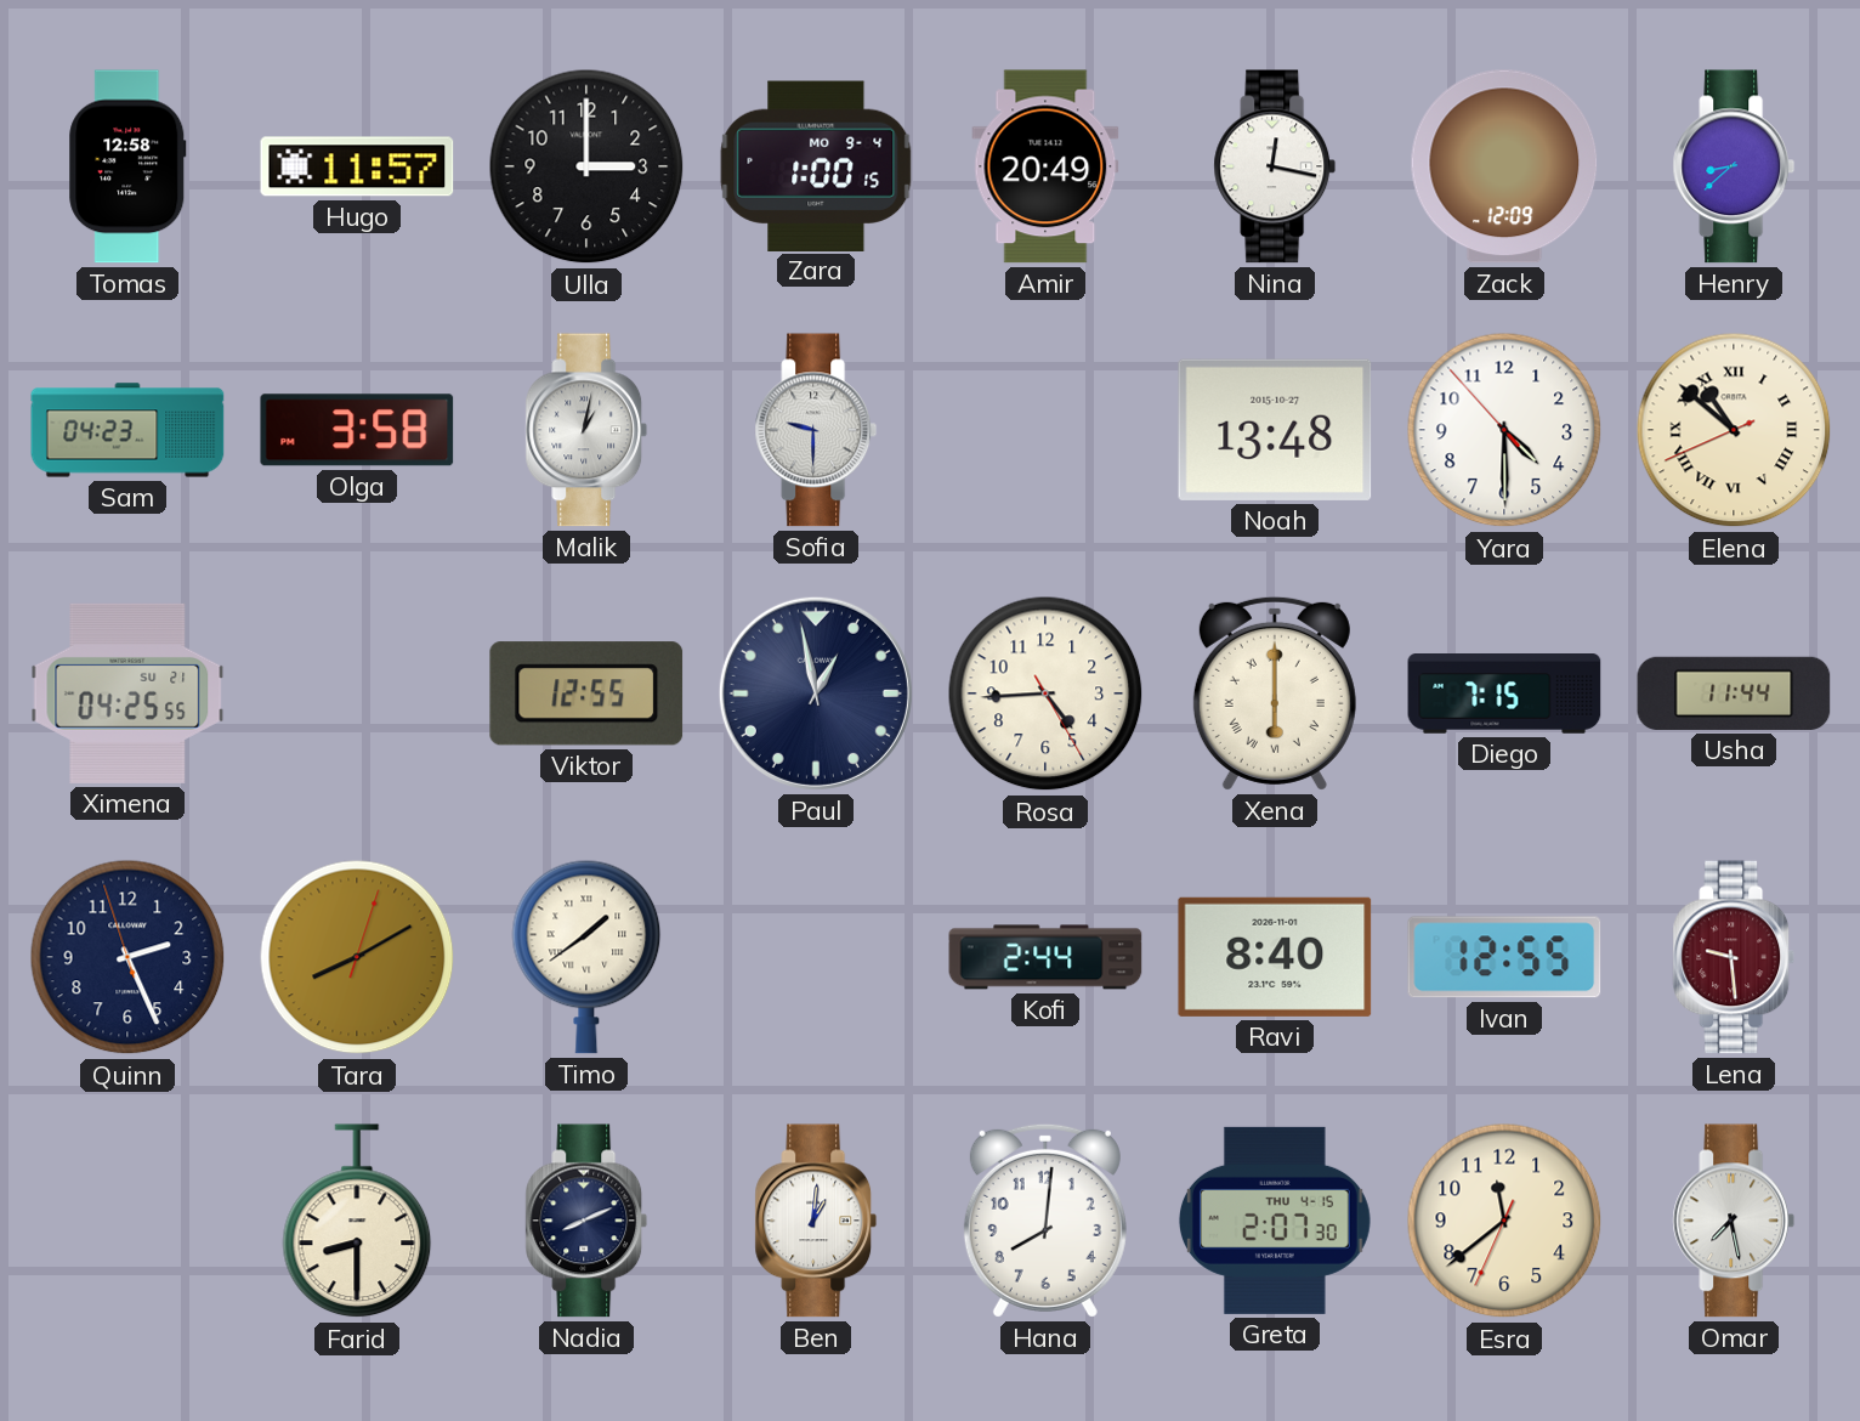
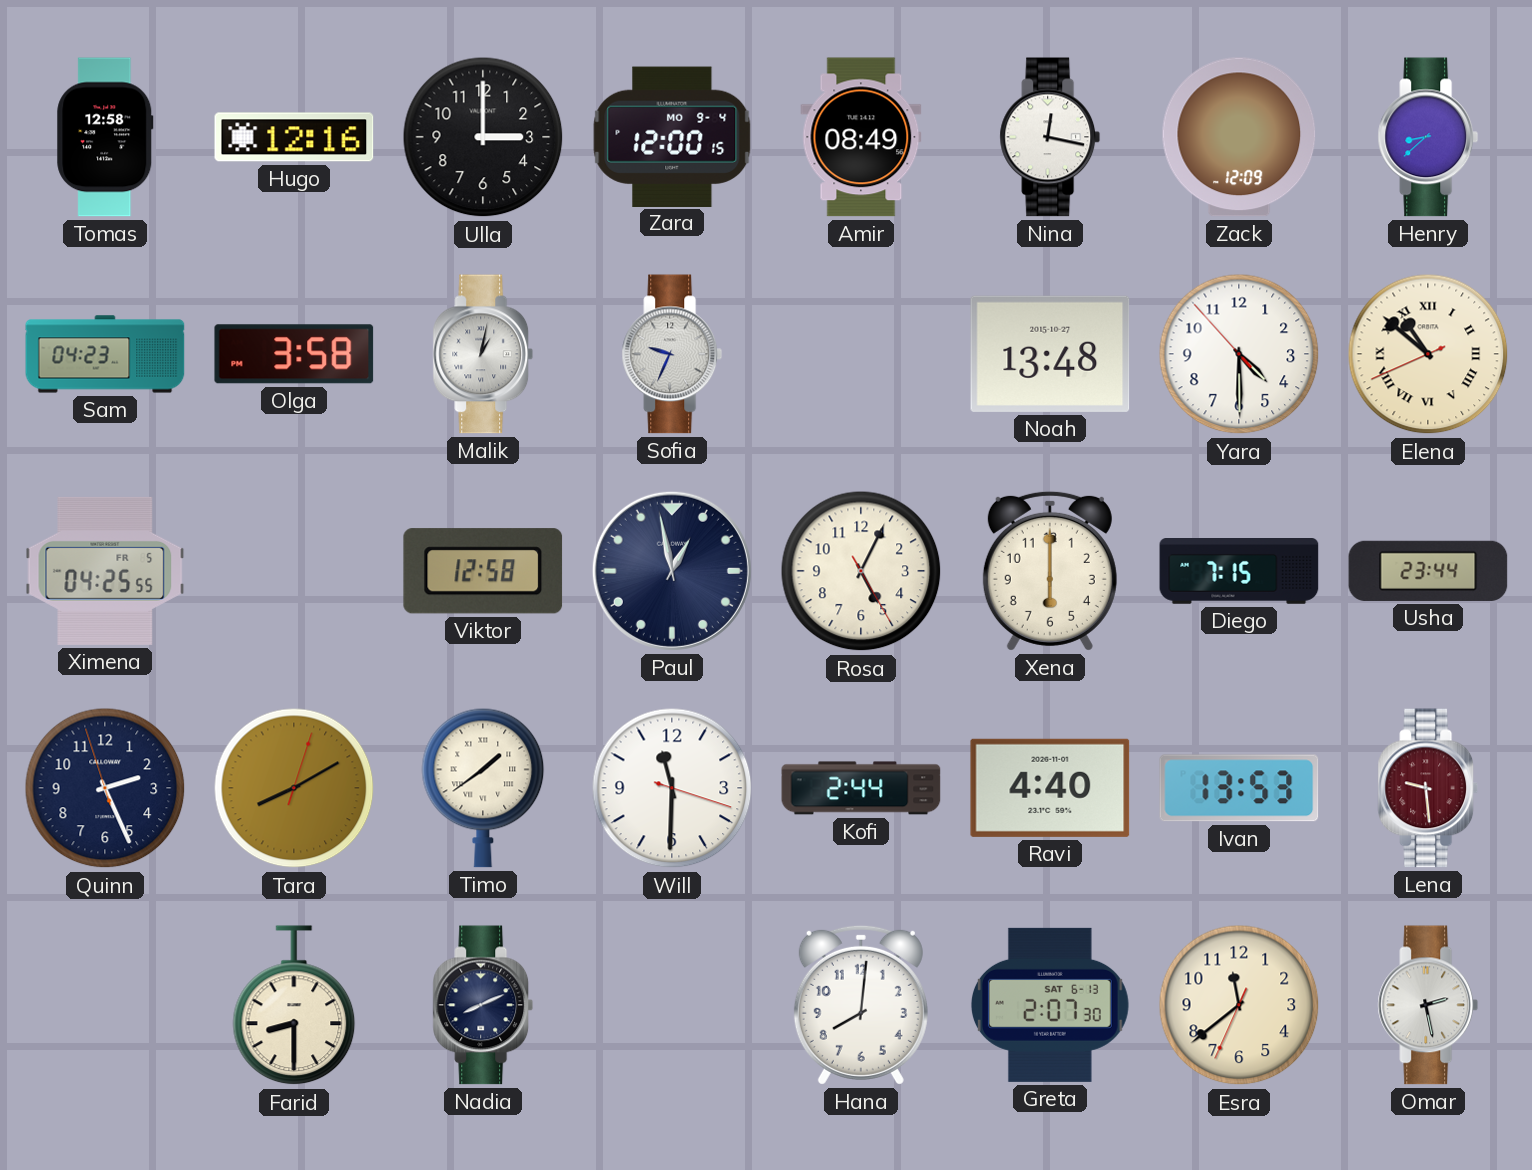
Hugo: 11:57 -> 12:16 (294, 137)
Zara: 1:00 -> 12:00 (672, 136)
Amir: 20:49 -> 08:49 (861, 137)
Sofia: 9:30 -> 9:34 (672, 354)
Ximena date: SU 21 -> FR 5 (105, 571)
Viktor: 12:55 -> 12:58 (483, 571)
Rosa: 4:44 -> 5:04 (861, 571)
Xena numerals: Roman -> Arabic (1050, 571)
Usha: 11:44 -> 23:44 (1428, 571)
Will: none -> 11:30 (672, 788)
Ravi: 8:40 -> 4:40 (1050, 788)
Ivan: 12:55 -> 13:53 (1239, 788)
Ben: 1:01 -> none (816, 1221)
Greta date: THU 4-15 -> SAT 6-13 (1050, 1005)
Omar: 7:28 -> 2:28 (1428, 1005)
